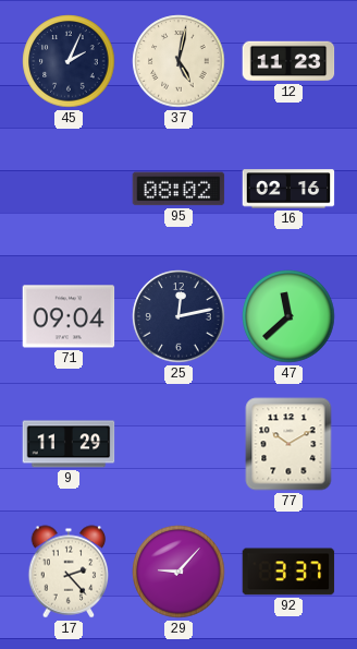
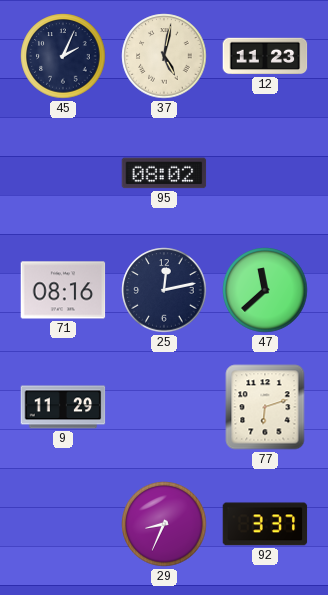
16: 02:16 -> none (288, 189)
71: 09:04 -> 08:16 (63, 290)
77: 10:10 -> 6:12 (265, 407)
17: 2:23 -> none (69, 572)
29: 9:07 -> 8:34 (164, 524)
